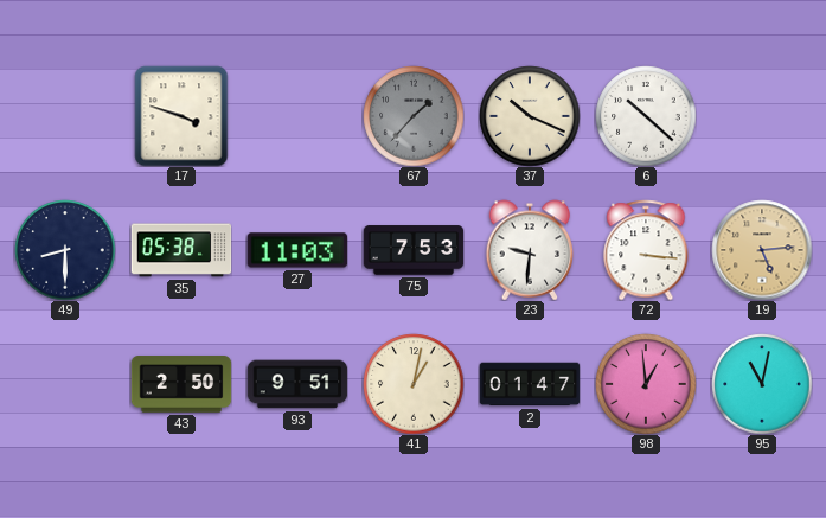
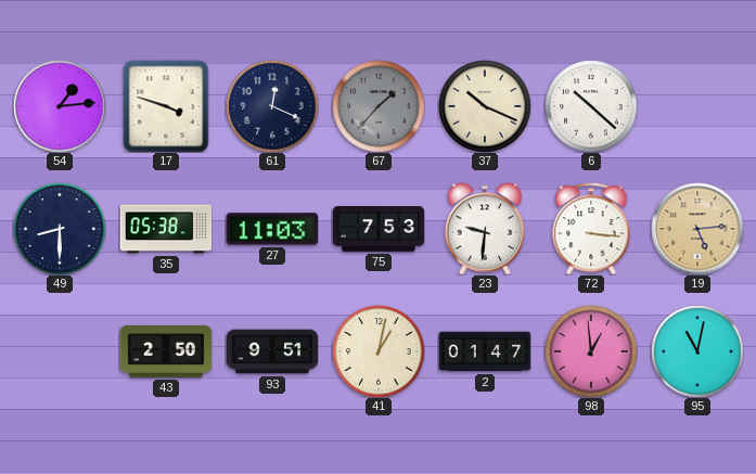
54: none -> 1:14 (60, 106)
61: none -> 12:19 (272, 106)
